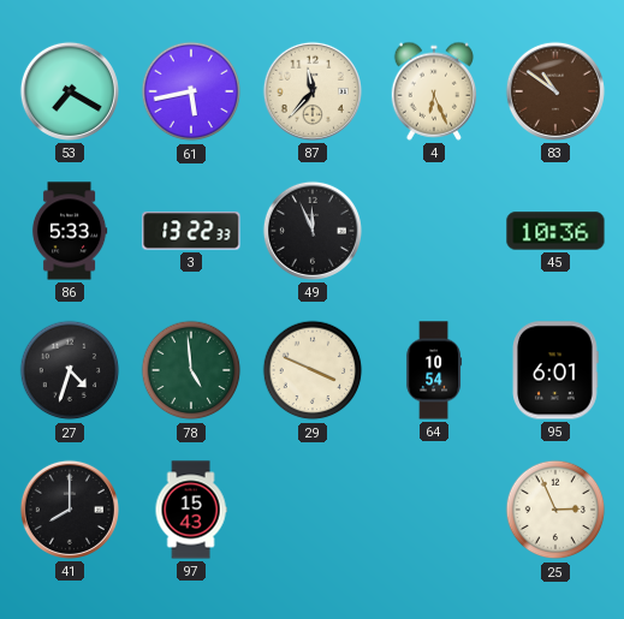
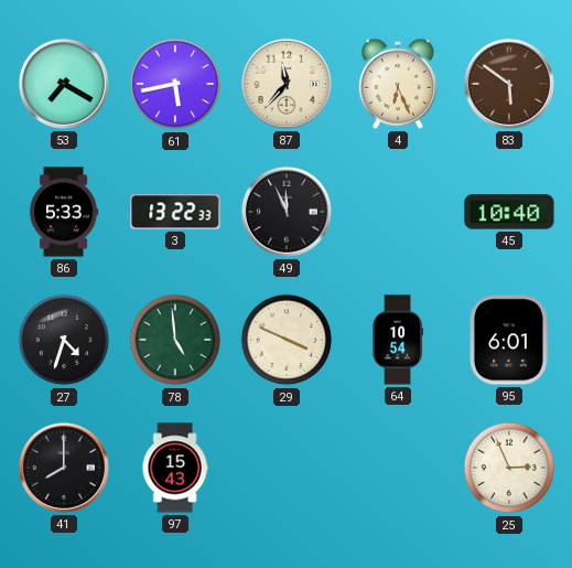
83: 10:51 -> 5:51 (509, 84)
45: 10:36 -> 10:40 (509, 212)
